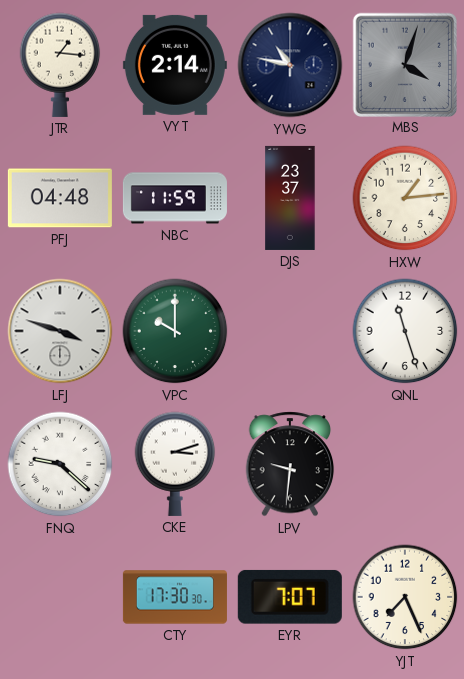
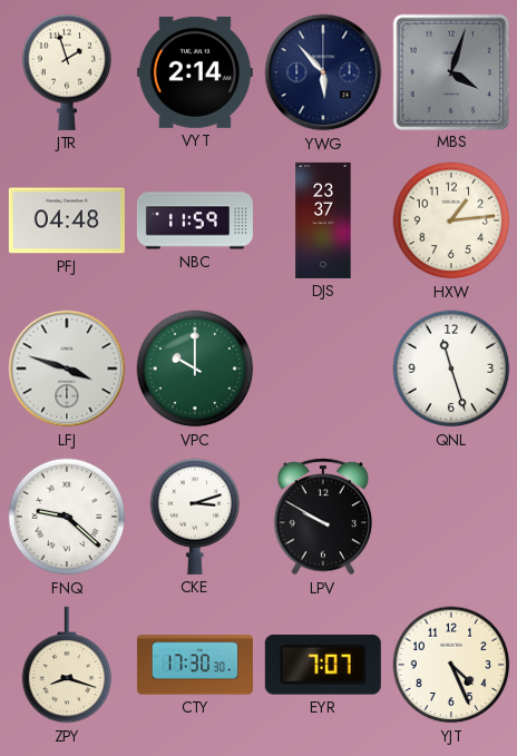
JTR: 1:16 -> 1:57 (67, 72)
YWG: 10:47 -> 5:53 (323, 72)
LPV: 9:31 -> 9:50 (323, 517)
ZPY: none -> 8:18 (67, 665)
YJT: 7:26 -> 4:26 (451, 665)
